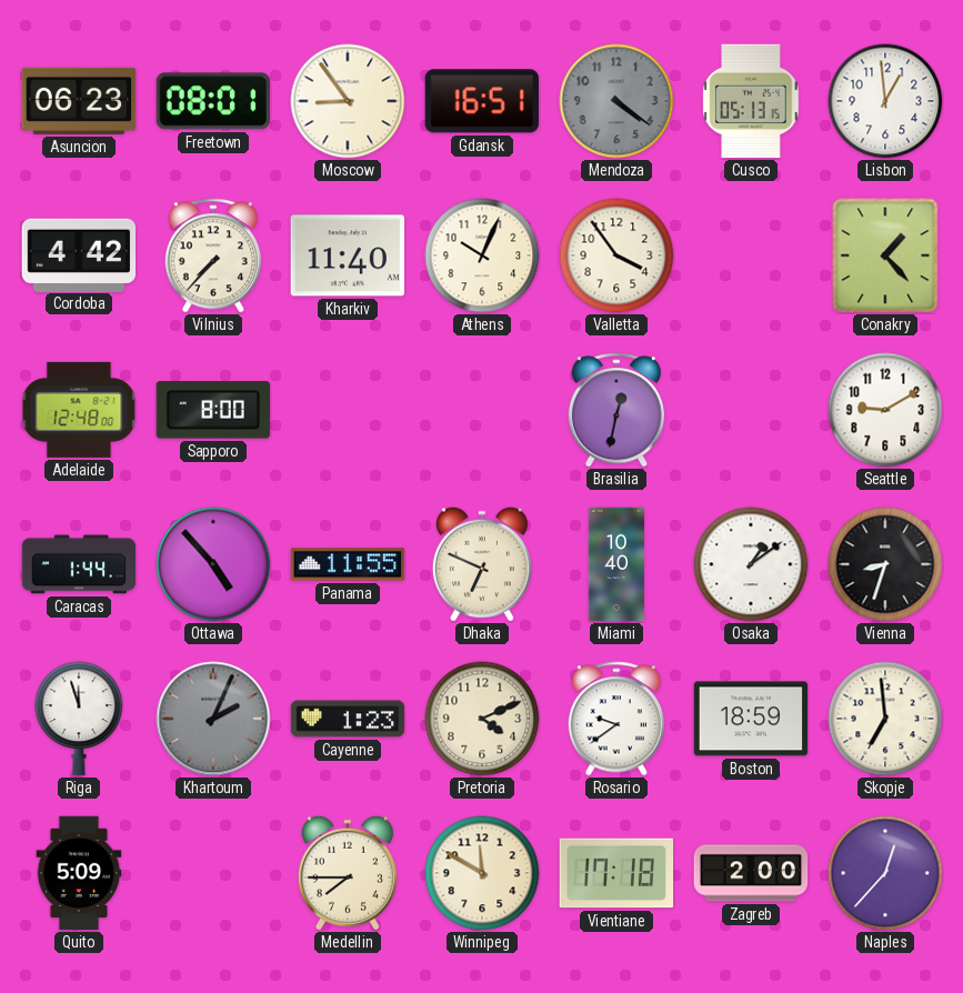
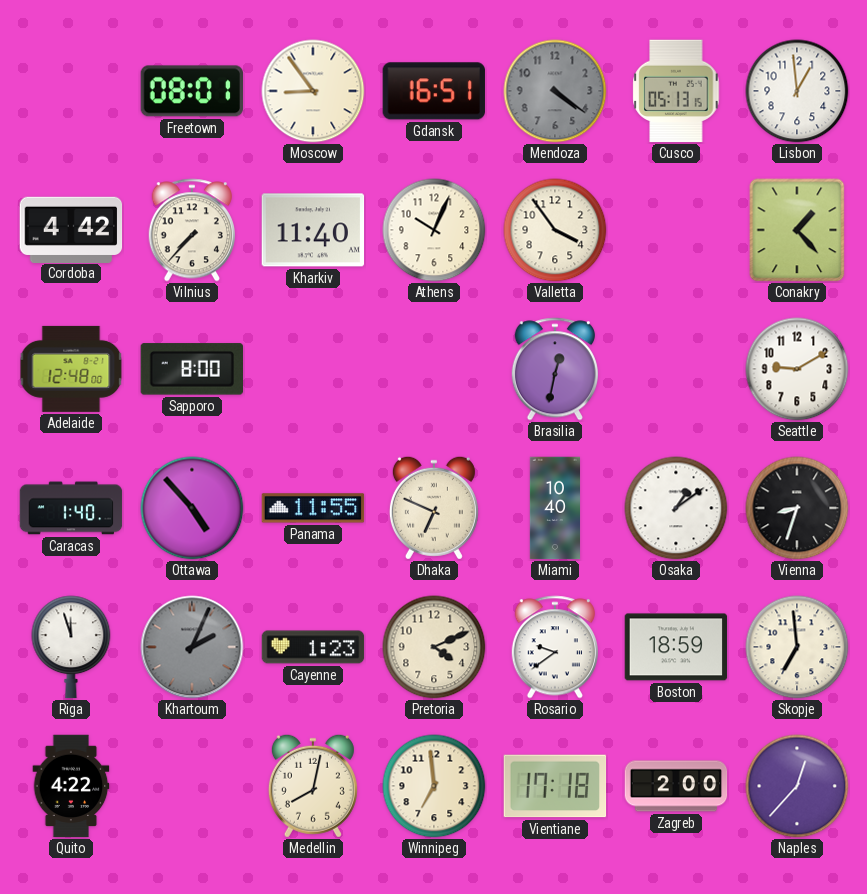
Asuncion: 06:23 -> none (79, 101)
Caracas: 1:44 -> 1:40 (71, 508)
Quito: 5:09 -> 4:22 (71, 786)
Medellin: 7:45 -> 8:02 (313, 786)
Winnipeg: 11:50 -> 6:59 (434, 786)
